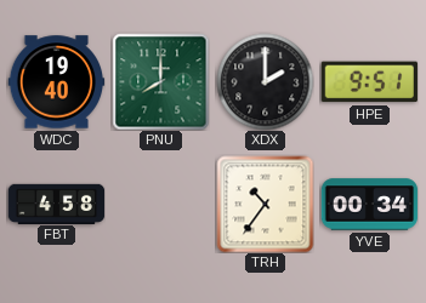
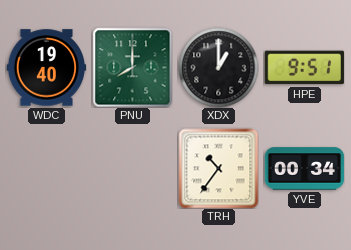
XDX: 2:00 -> 1:00 (218, 67)
FBT: 4:58 -> none (56, 204)
